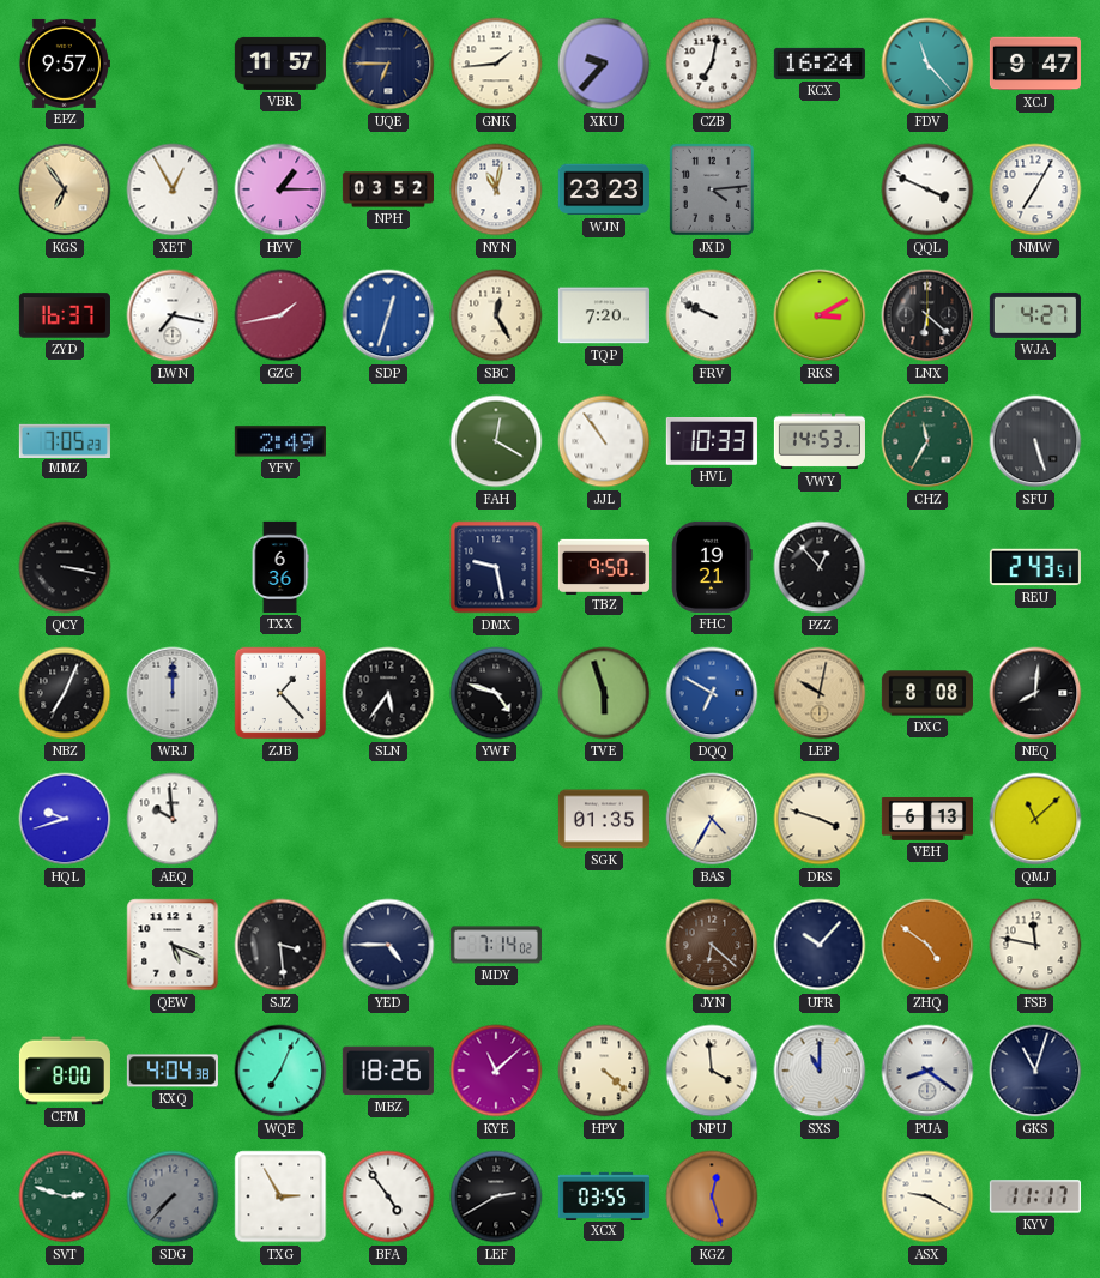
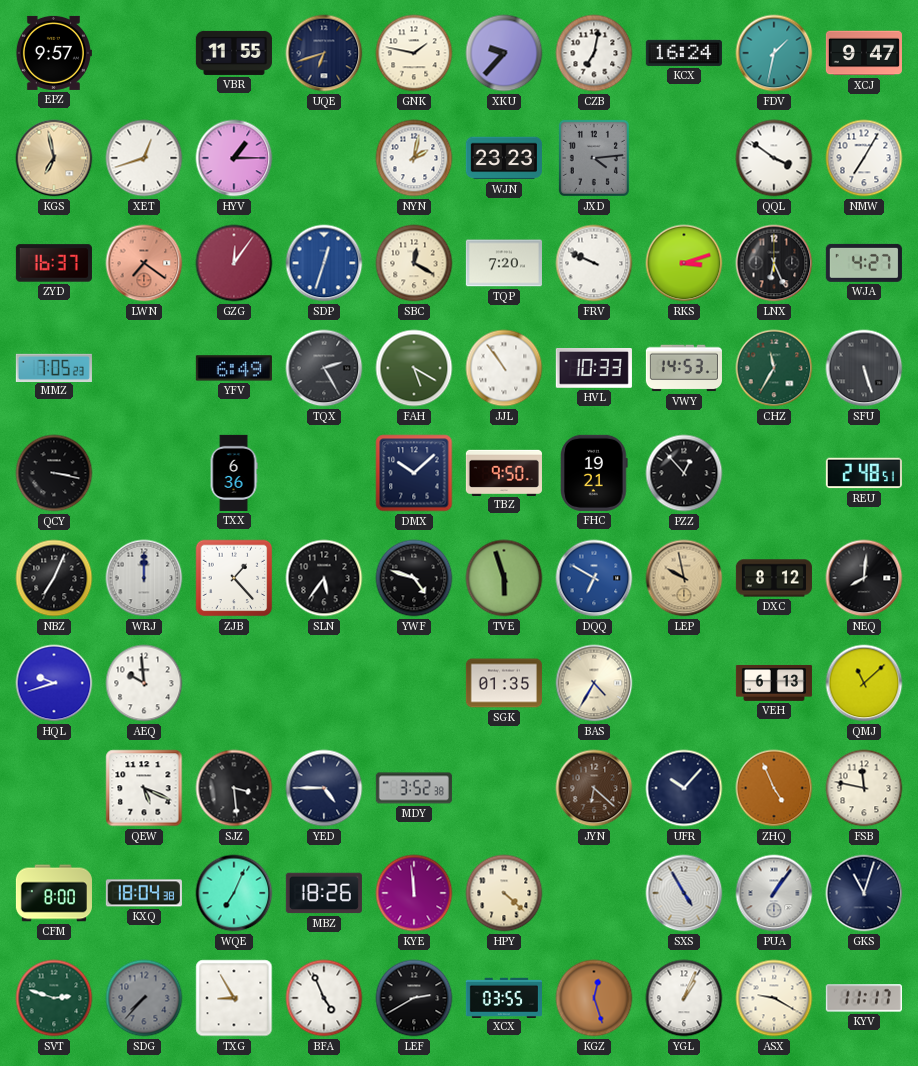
VBR: 11:57 -> 11:55 (234, 53)
UQE: 6:45 -> 6:42 (324, 53)
GNK: 1:44 -> 1:47 (414, 53)
FDV: 11:23 -> 1:32 (774, 53)
KGS: 6:54 -> 6:58 (54, 158)
XET: 12:55 -> 12:42 (144, 158)
NPH: 03:52 -> none (387, 189)
NYN: 11:02 -> 2:02 (414, 158)
QQL: 3:49 -> 3:51 (774, 158)
LWN: 7:17 -> 7:21 (144, 263)
LWN dial: white -> salmon (144, 263)
GZG: 1:43 -> 12:06 (234, 263)
SBC: 12:25 -> 12:20 (414, 263)
RKS: 3:10 -> 3:12 (684, 263)
LNX: 6:22 -> 6:26 (774, 263)
YFV: 2:49 -> 6:49 (234, 368)
TQX: none -> 2:25 (324, 368)
FAH: 12:20 -> 5:20 (414, 368)
DMX: 9:28 -> 10:08 (414, 473)
REU: 2:43 -> 2:48 (864, 473)
LEP: 10:02 -> 9:58 (684, 578)
DXC: 8:08 -> 8:12 (774, 578)
DRS: 3:48 -> none (820, 819)
MDY: 7:14 -> 3:52 (414, 788)
ZHQ: 4:51 -> 4:56 (774, 788)
KXQ: 4:04 -> 18:04 (144, 893)
KYE: 11:08 -> 11:59 (414, 893)
NPU: 3:59 -> none (712, 1071)
SXS: 11:00 -> 4:55 (684, 893)
PUA: 8:21 -> 1:06 (774, 893)
TXG: 2:55 -> 8:55 (234, 998)
BFA: 4:54 -> 4:56 (324, 998)
YGL: none -> 1:04 (684, 998)
